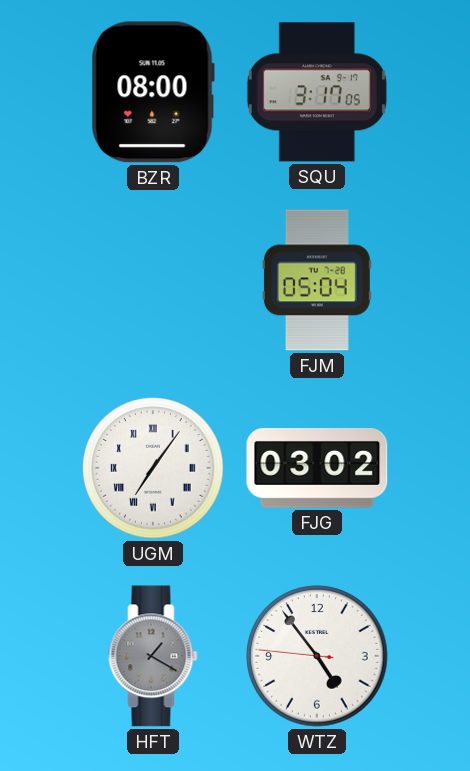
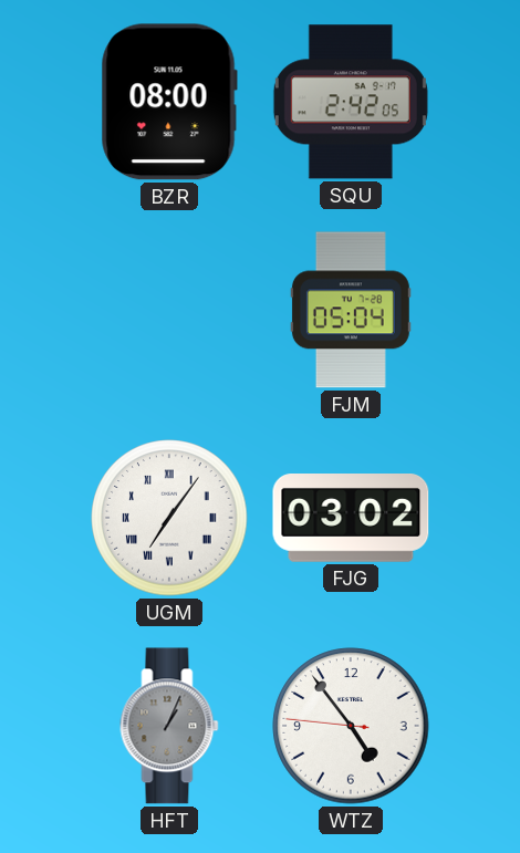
SQU: 3:17 -> 2:42 (351, 102)
HFT: 1:20 -> 1:04 (169, 726)
